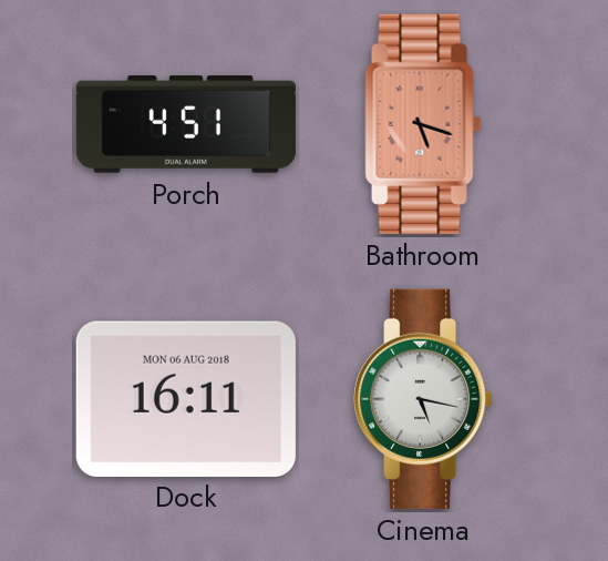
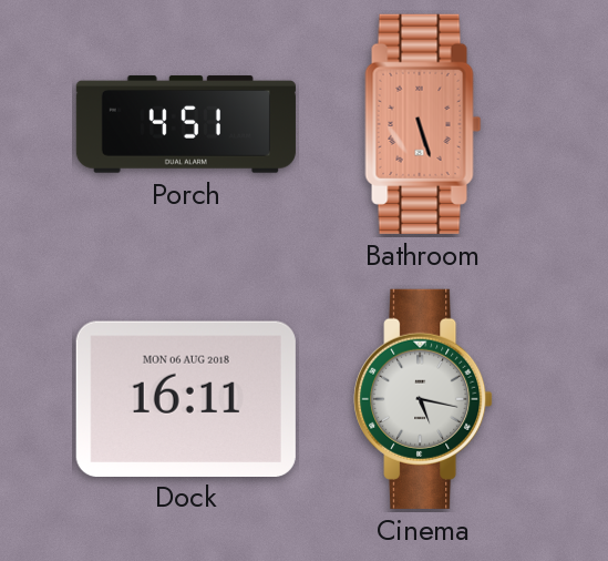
Bathroom: 5:18 -> 5:27 (423, 124)
